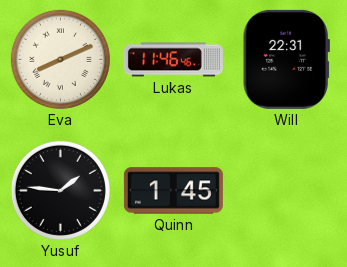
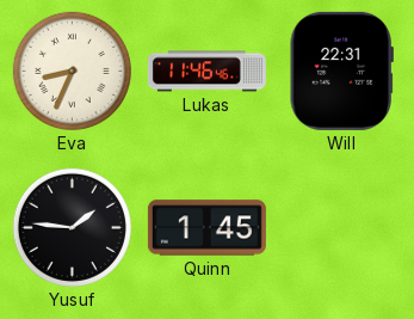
Eva: 8:11 -> 8:34 (72, 70)
